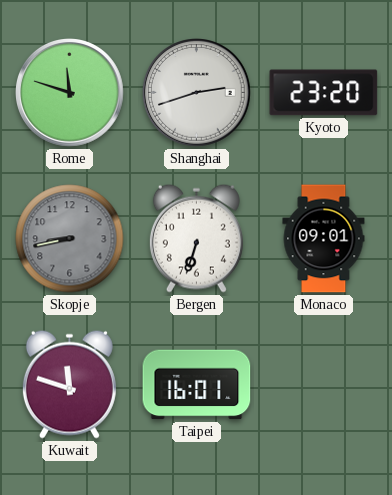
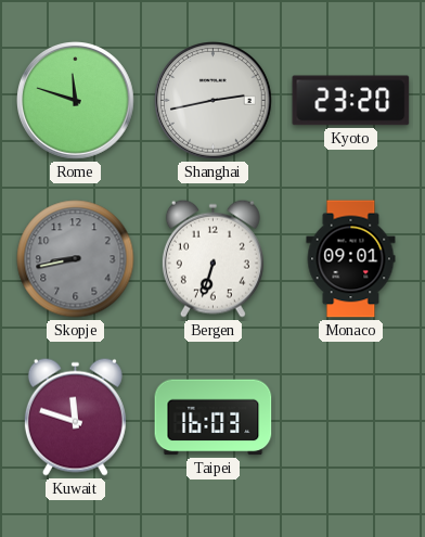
Shanghai: 2:42 -> 2:43 (214, 101)
Taipei: 16:01 -> 16:03 (214, 418)
